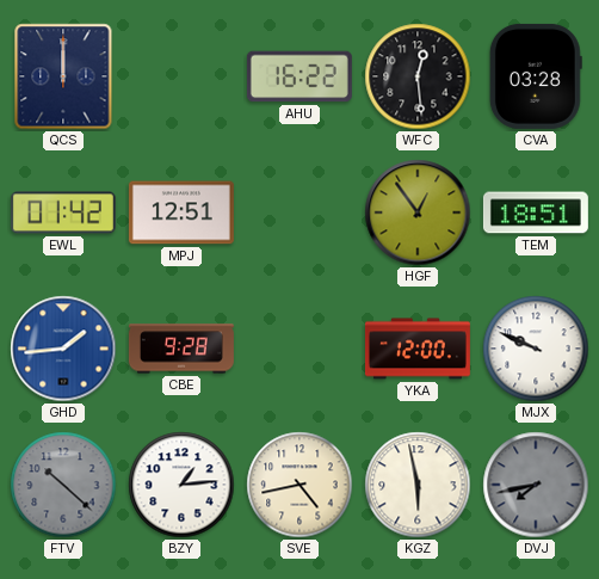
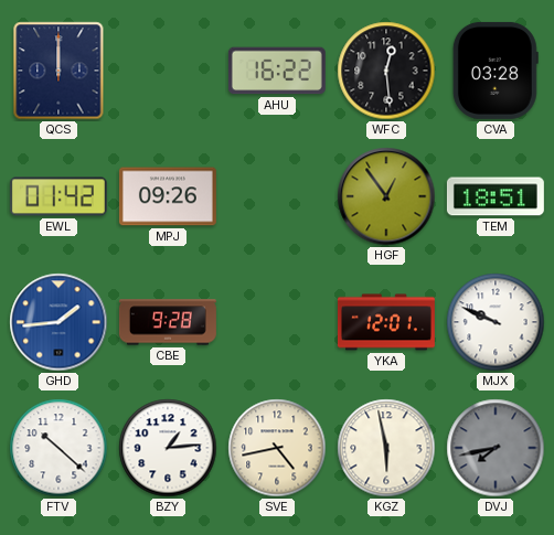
MPJ: 12:51 -> 09:26 (168, 196)
YKA: 12:00 -> 12:01 (386, 322)
FTV dial: grey -> white (58, 448)
